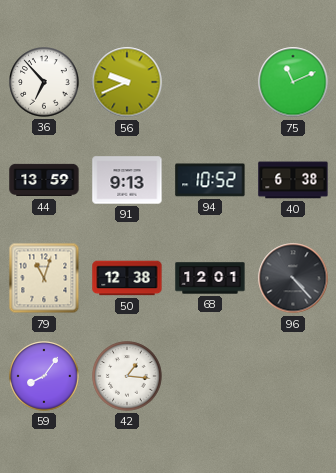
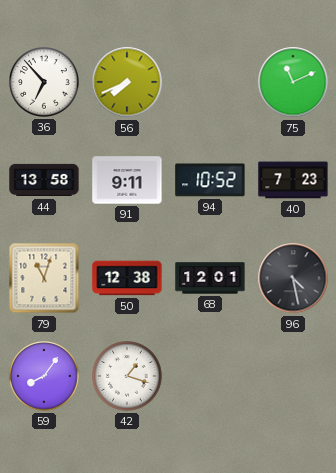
56: 9:41 -> 7:41 (127, 82)
44: 13:59 -> 13:58 (44, 180)
91: 9:13 -> 9:11 (127, 180)
40: 6:38 -> 7:23 (293, 180)
96: 4:23 -> 4:28 (293, 278)
42: 1:16 -> 1:18 (127, 376)
